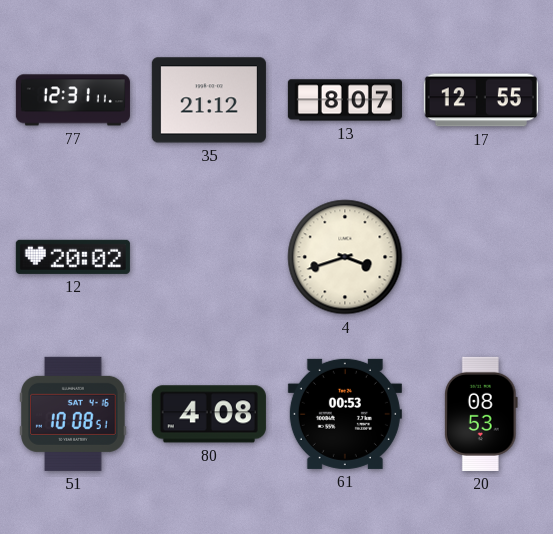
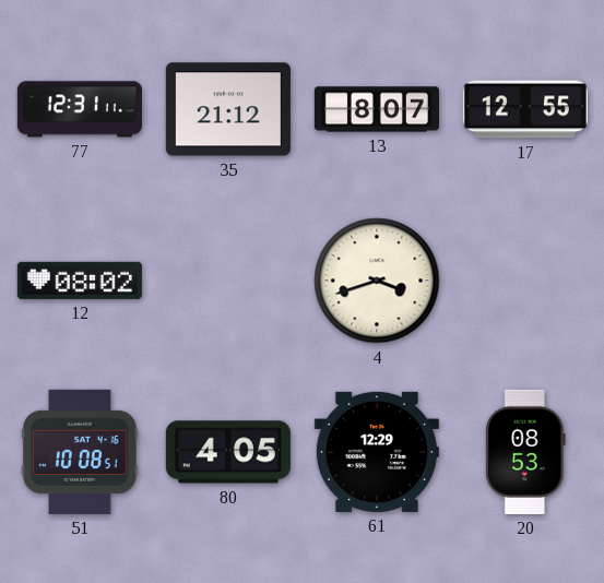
12: 20:02 -> 08:02 (80, 281)
80: 4:08 -> 4:05 (228, 452)
61: 00:53 -> 12:29 (377, 452)
